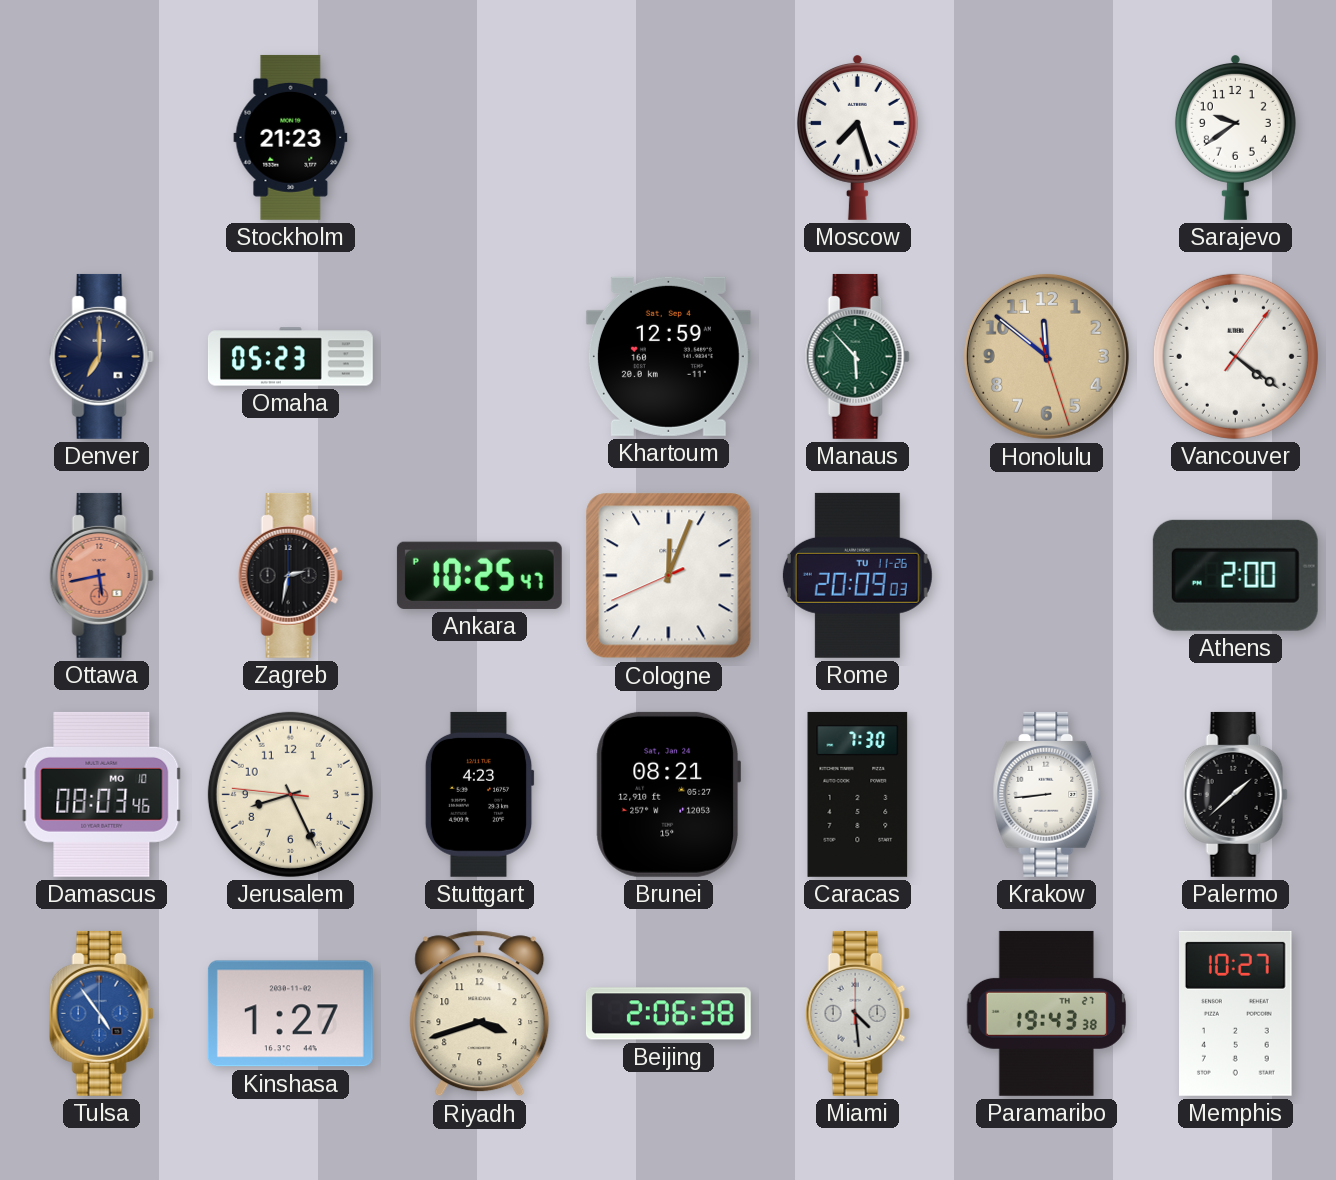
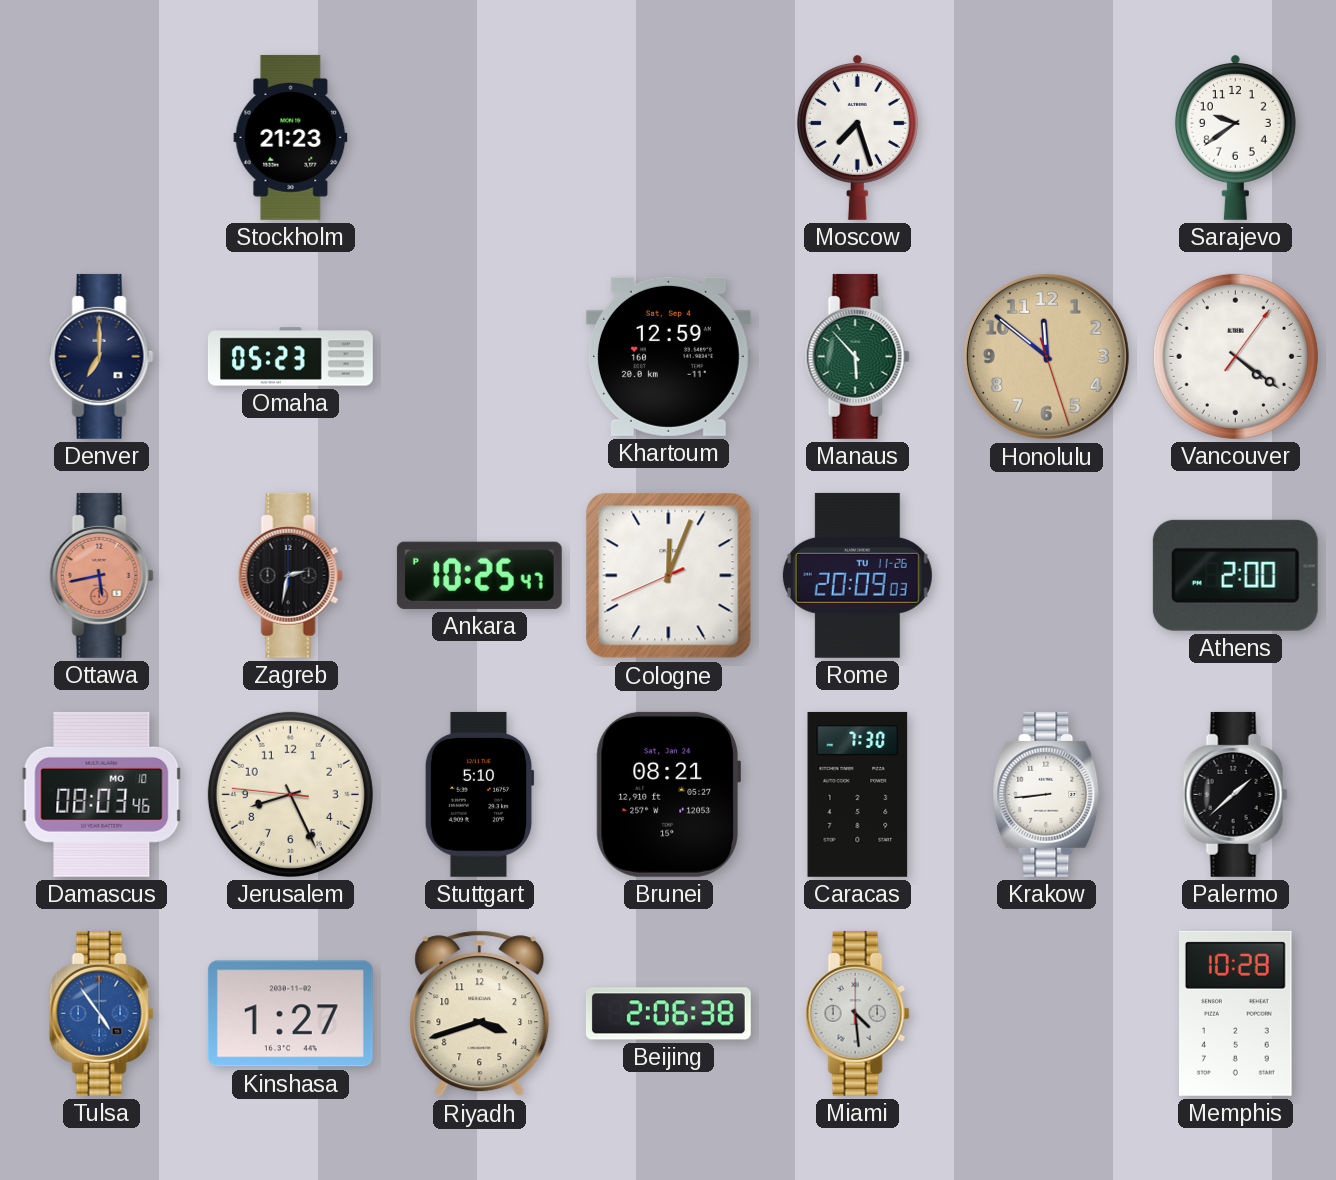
Stuttgart: 4:23 -> 5:10 (479, 794)
Paramaribo: 19:43 -> none (1046, 1013)
Memphis: 10:27 -> 10:28 (1236, 1013)
